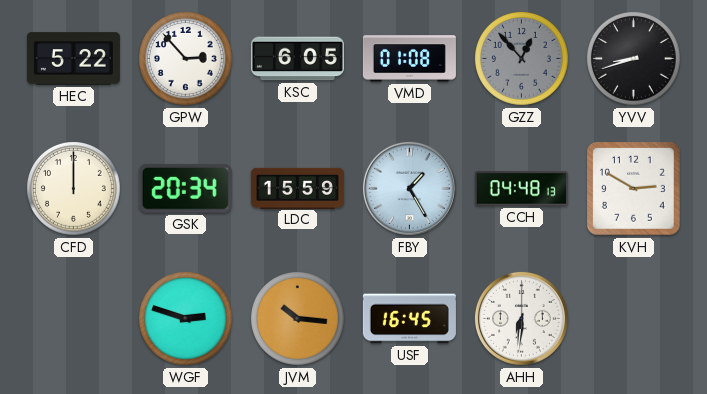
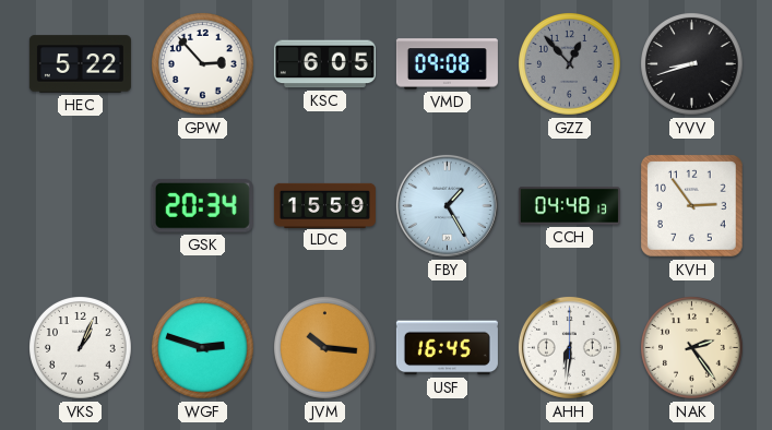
VMD: 01:08 -> 09:08 (447, 64)
CFD: 12:00 -> none (74, 189)
KVH: 2:50 -> 2:54 (691, 205)
VKS: none -> 1:04 (81, 348)
NAK: none -> 2:24 (692, 348)
